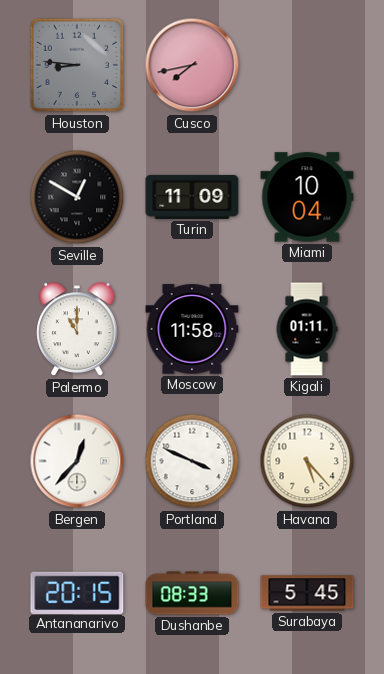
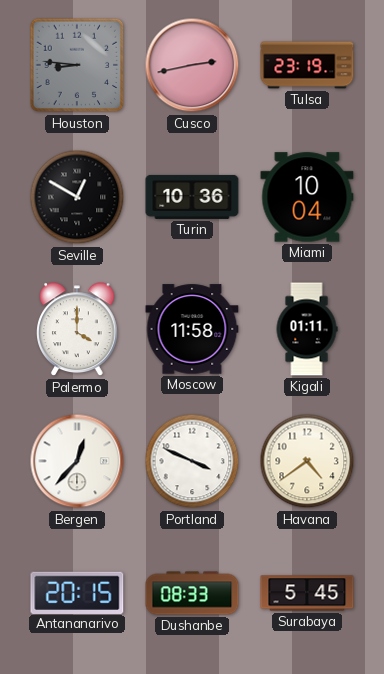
Cusco: 7:43 -> 2:43 (192, 65)
Tulsa: none -> 23:19 (307, 65)
Turin: 11:09 -> 10:36 (192, 197)
Palermo: 11:00 -> 4:00 (77, 330)
Havana: 5:23 -> 4:39 (307, 461)
